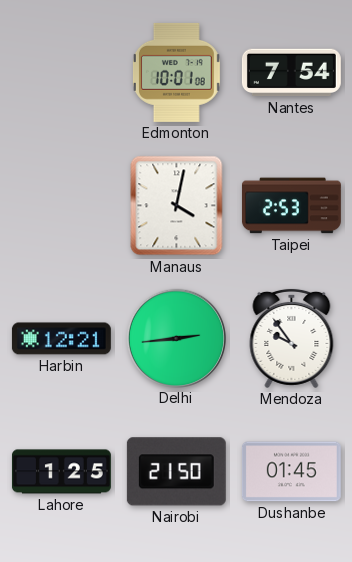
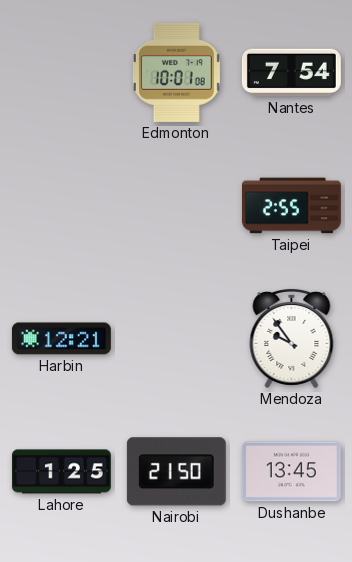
Manaus: 4:02 -> none (177, 206)
Taipei: 2:53 -> 2:55 (291, 206)
Delhi: 2:44 -> none (176, 338)
Dushanbe: 01:45 -> 13:45 (291, 472)
